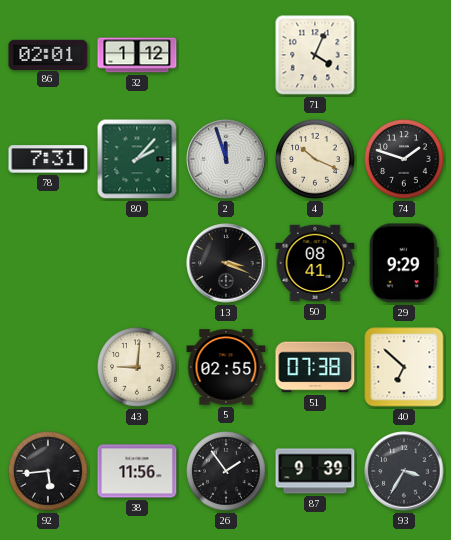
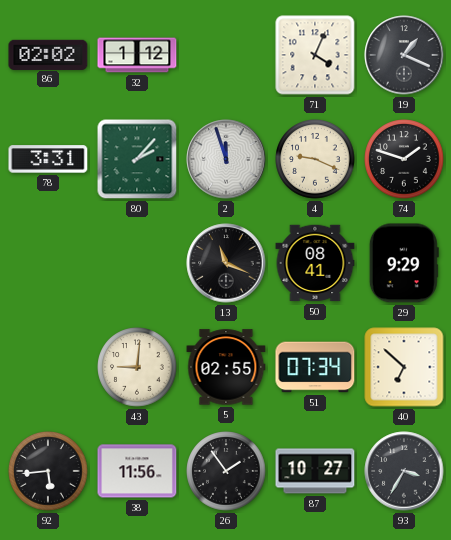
86: 02:01 -> 02:02 (48, 54)
19: none -> 1:19 (404, 55)
78: 7:31 -> 3:31 (48, 159)
4: 10:19 -> 9:19 (315, 159)
13: 3:19 -> 11:19 (226, 263)
51: 07:38 -> 07:34 (315, 367)
87: 9:39 -> 10:27 (315, 471)
